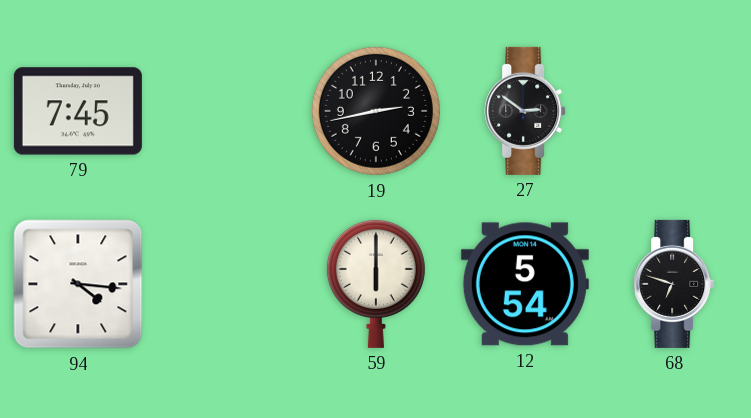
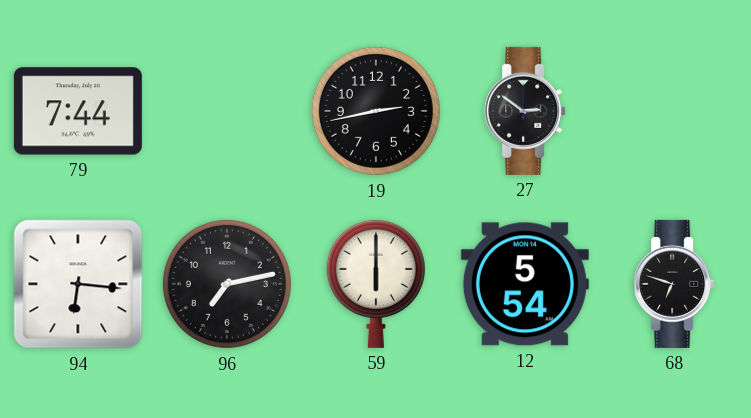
79: 7:45 -> 7:44 (78, 111)
94: 4:16 -> 6:16 (78, 284)
96: none -> 7:13 (227, 284)
